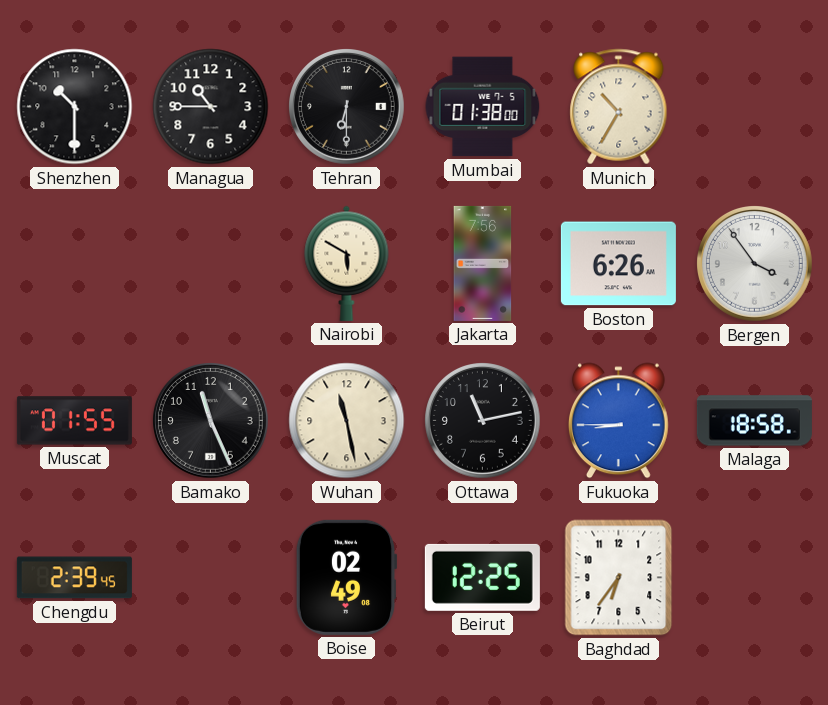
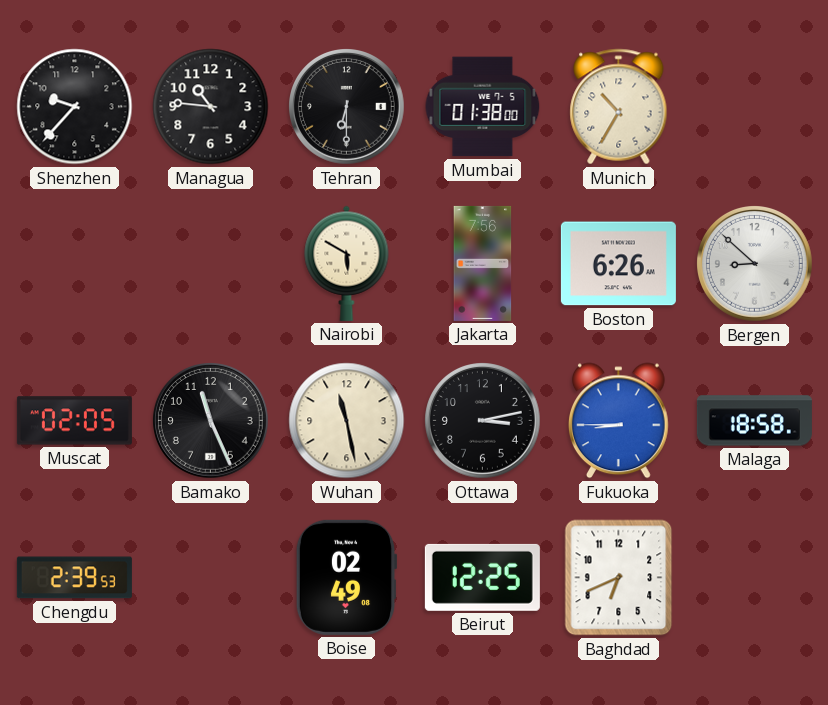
Shenzhen: 10:30 -> 9:37 (75, 107)
Managua: 10:45 -> 10:46 (211, 107)
Bergen: 3:54 -> 8:52 (755, 264)
Muscat: 01:55 -> 02:05 (74, 421)
Ottawa: 11:13 -> 3:13 (483, 421)
Chengdu: 2:39:45 -> 2:39:53 (74, 578)
Baghdad: 6:36 -> 6:41 (619, 578)
